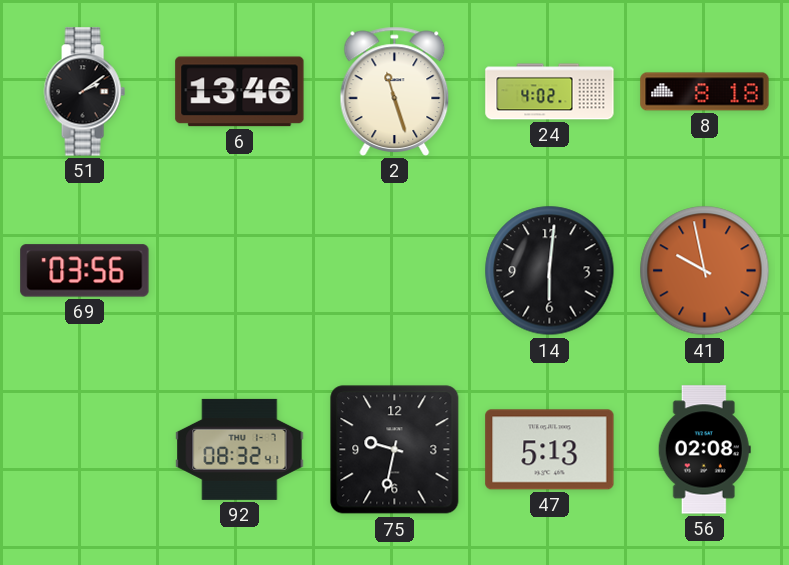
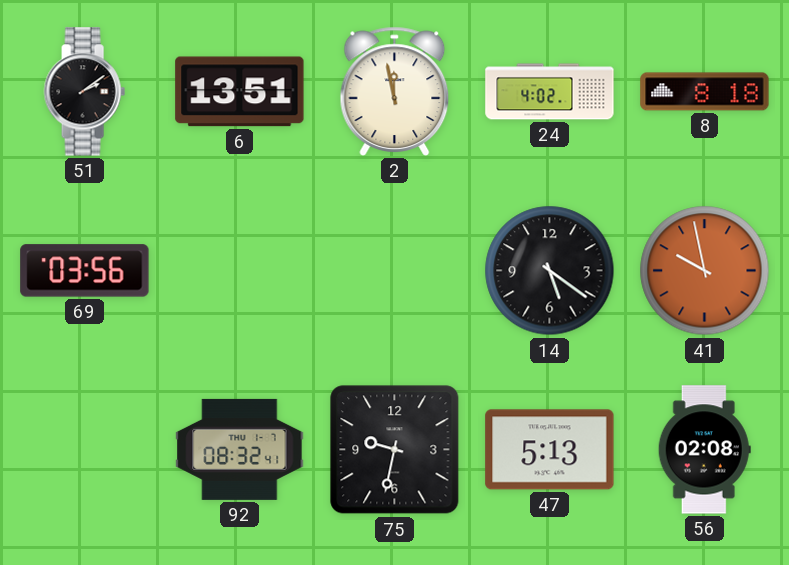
6: 13:46 -> 13:51 (240, 92)
2: 11:27 -> 11:58 (395, 91)
14: 6:01 -> 5:21 (550, 271)
